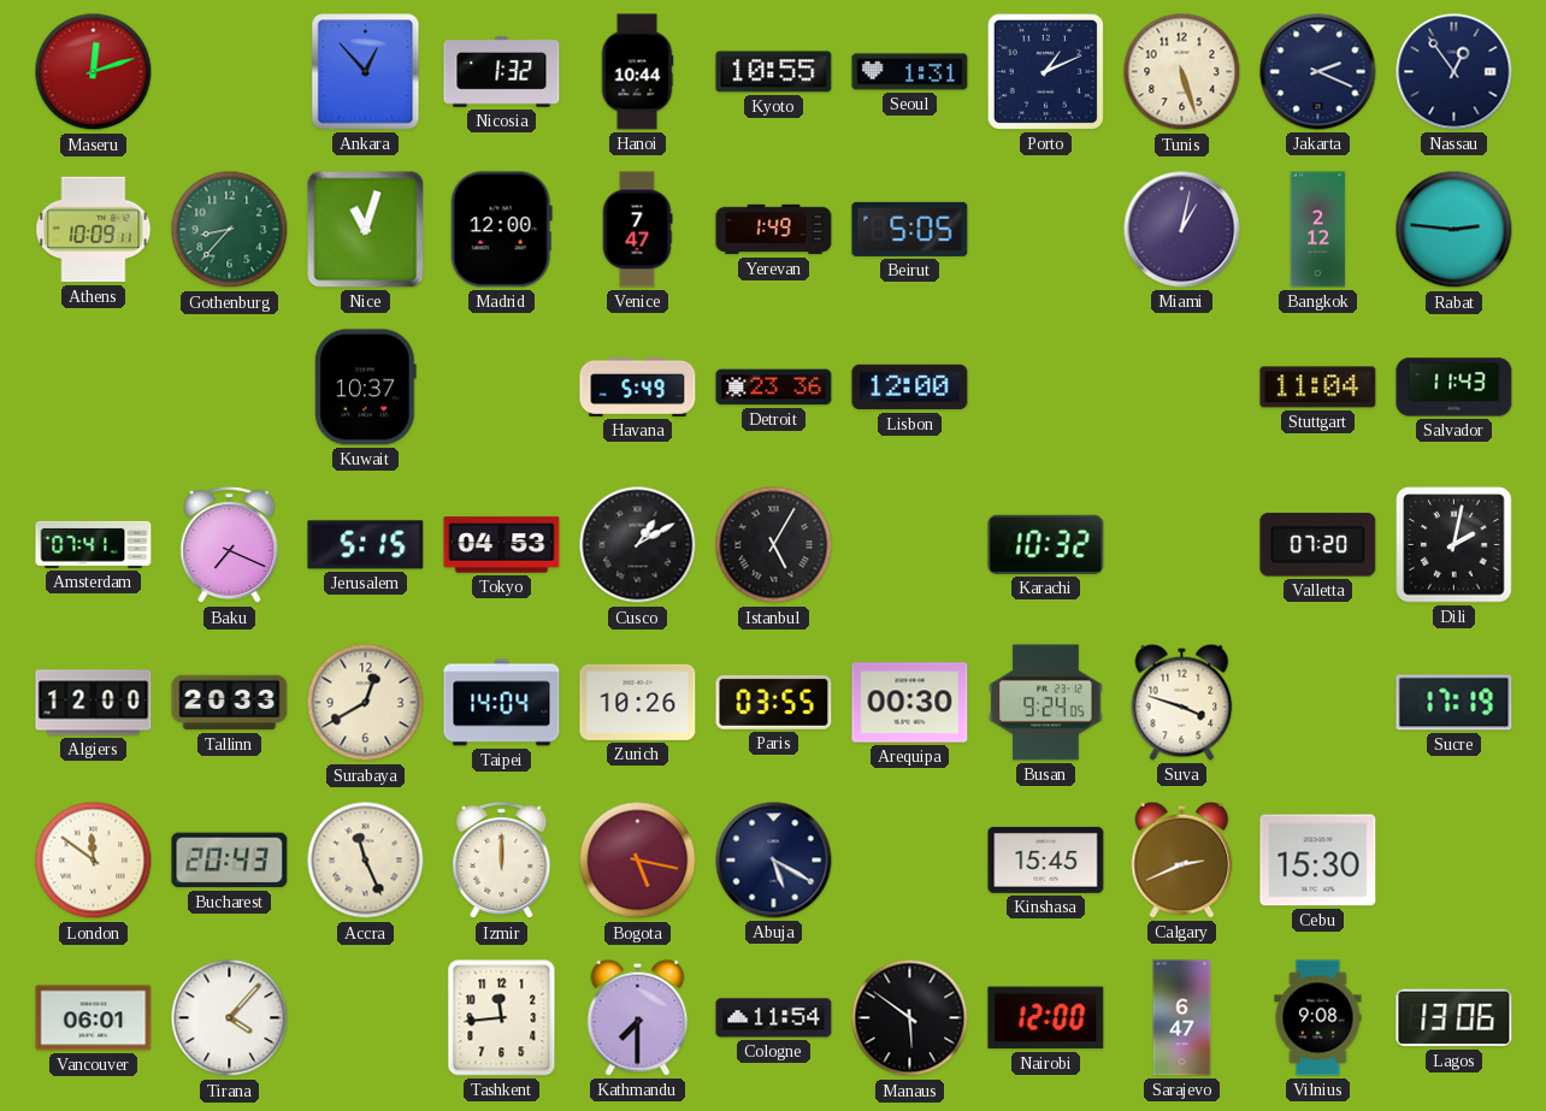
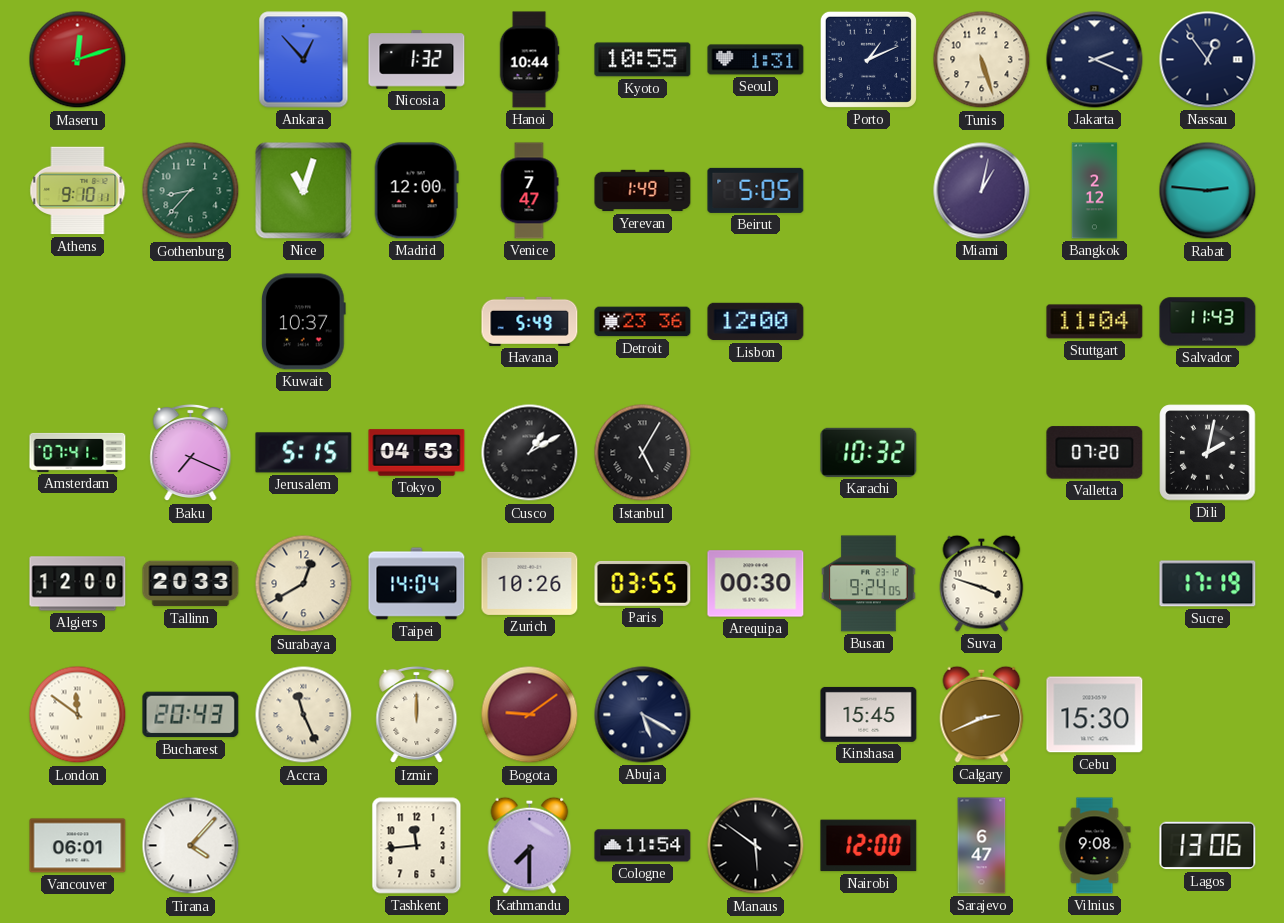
Athens: 10:09 -> 9:10 (78, 191)
Bogota: 5:17 -> 9:09 (530, 715)
